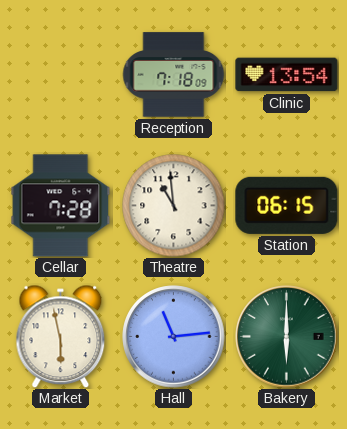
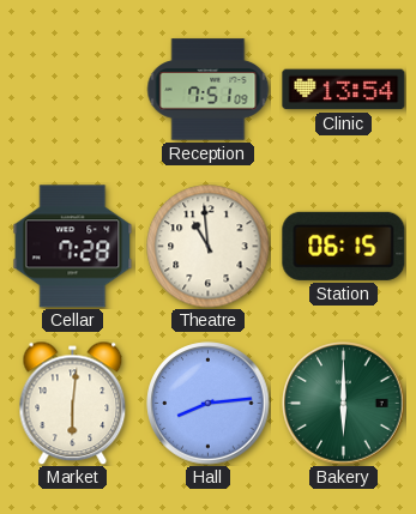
Reception: 7:18 -> 7:51 (207, 90)
Market: 5:58 -> 6:01 (73, 403)
Hall: 11:14 -> 8:14 (209, 404)
